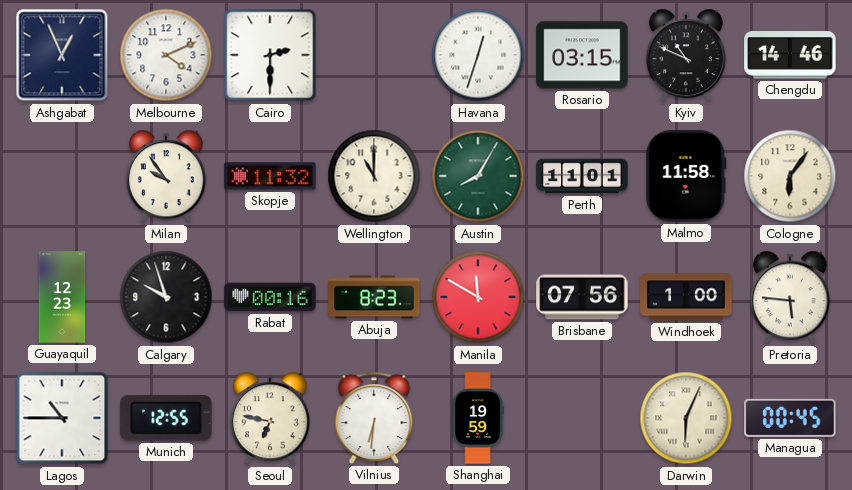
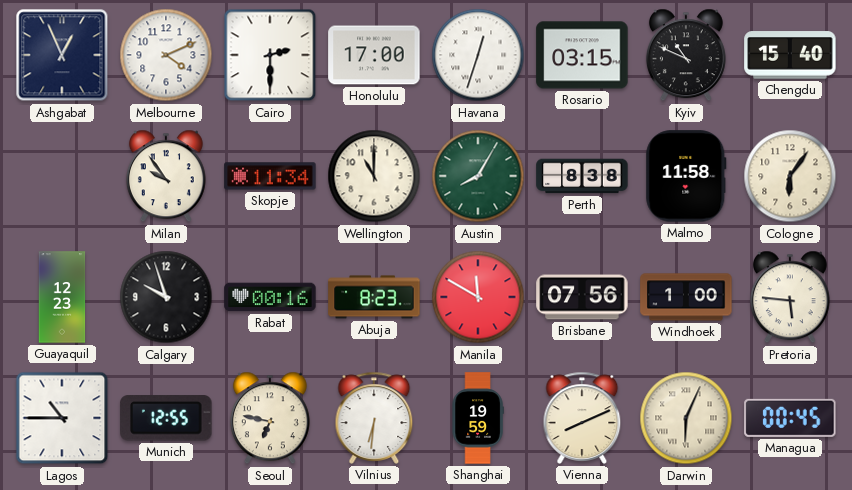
Honolulu: none -> 17:00 (374, 55)
Chengdu: 14:46 -> 15:40 (790, 55)
Skopje: 11:32 -> 11:34 (270, 176)
Perth: 11:01 -> 8:38 (582, 176)
Vienna: none -> 8:11 (582, 418)
